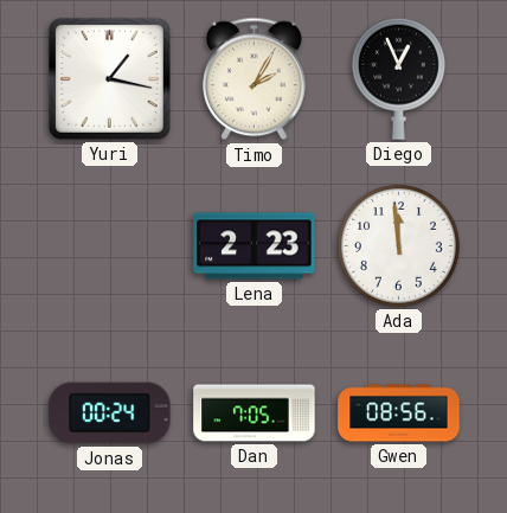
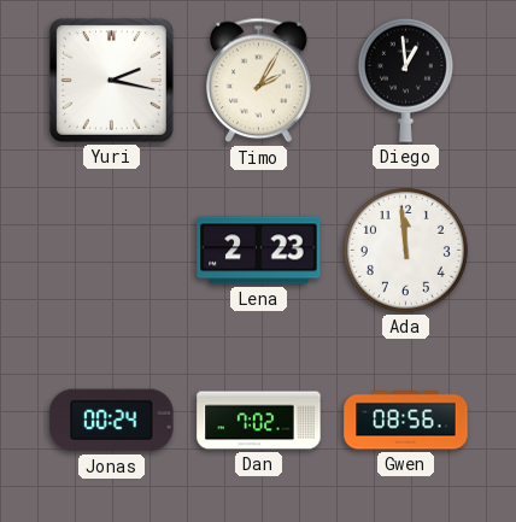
Yuri: 1:17 -> 2:17 (111, 80)
Diego: 12:56 -> 12:59 (405, 80)
Dan: 7:05 -> 7:02 (259, 421)
